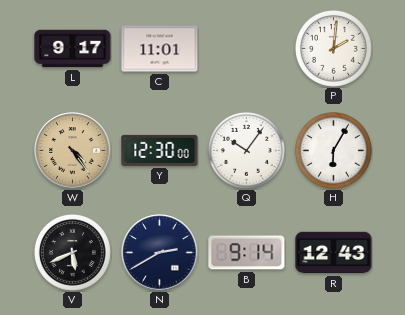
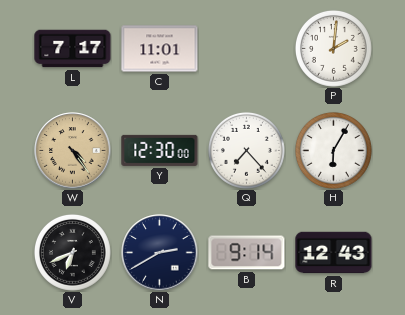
L: 9:17 -> 7:17 (73, 49)
Q: 10:06 -> 7:23 (246, 150)
V: 5:41 -> 6:41 (72, 252)
